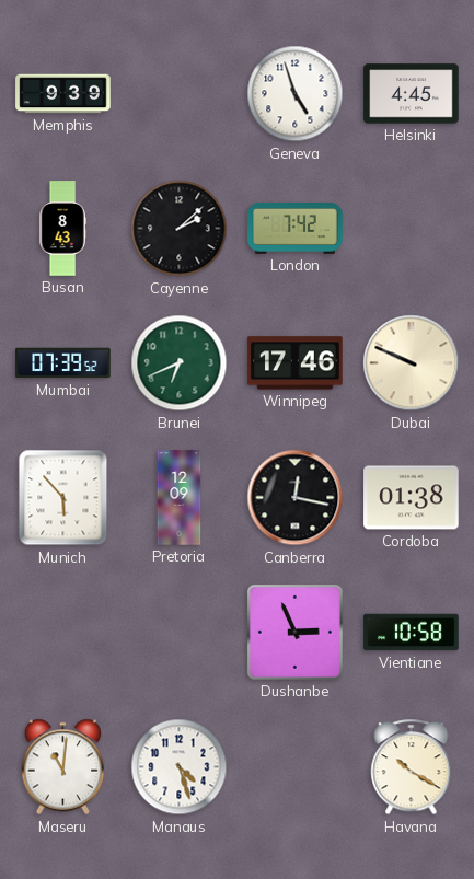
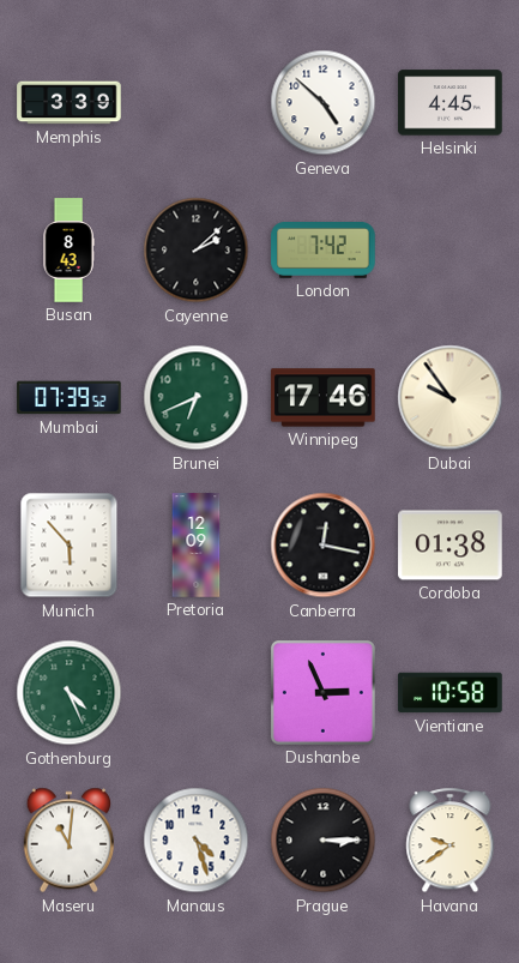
Memphis: 9:39 -> 3:39 (70, 103)
Geneva: 4:57 -> 4:52 (324, 103)
Dubai: 9:49 -> 9:54 (451, 398)
Gothenburg: none -> 4:26 (70, 693)
Prague: none -> 3:15 (324, 841)
Havana: 10:20 -> 9:39 (451, 841)
